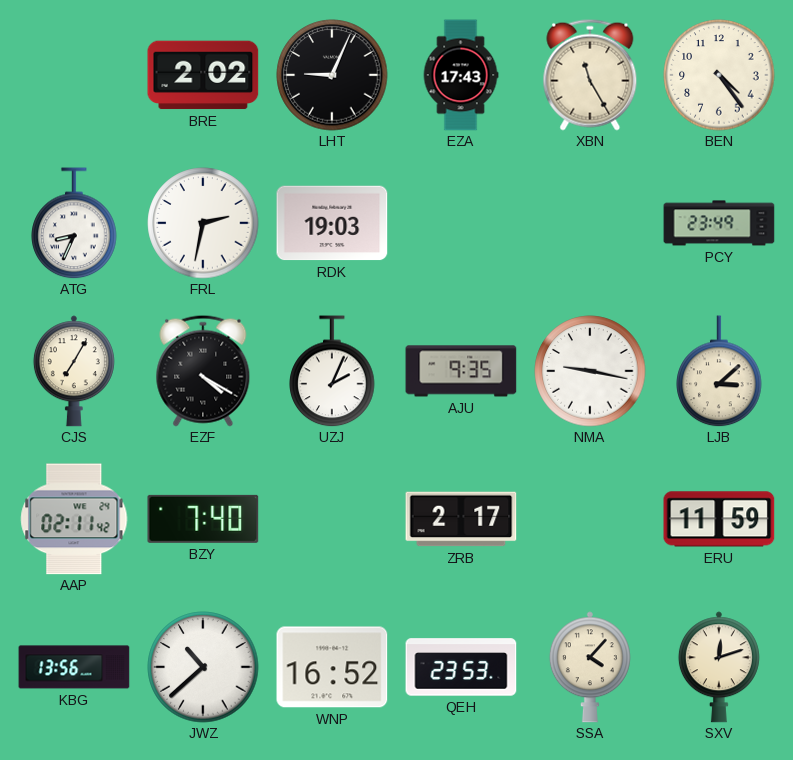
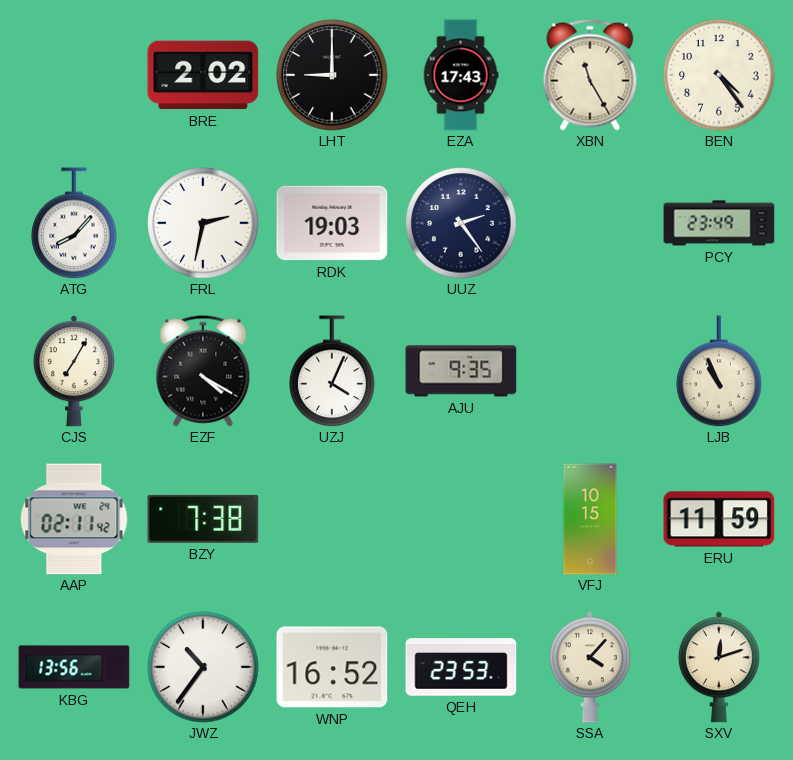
LHT: 9:04 -> 9:00 (332, 75)
ATG: 8:34 -> 8:07 (74, 223)
UUZ: none -> 2:24 (461, 223)
UZJ: 2:04 -> 4:04 (332, 371)
NMA: 9:17 -> none (590, 371)
LJB: 3:08 -> 10:56 (719, 371)
BZY: 7:40 -> 7:38 (203, 519)
ZRB: 2:17 -> none (461, 519)
VFJ: none -> 10:15 (590, 519)
JWZ: 10:38 -> 10:36 (203, 667)
